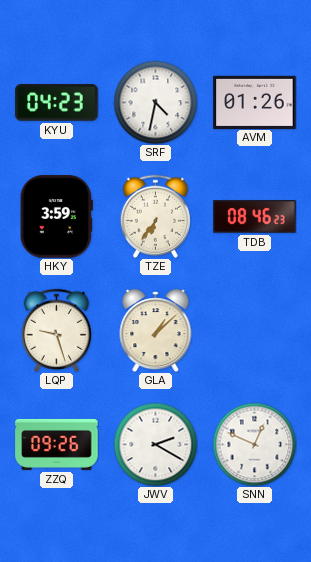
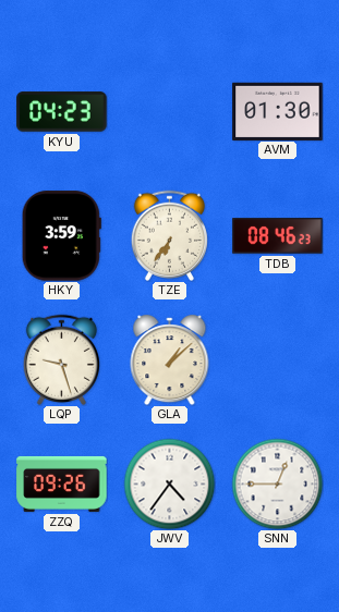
SRF: 4:32 -> none (155, 102)
AVM: 01:26 -> 01:30 (278, 111)
JWV: 2:20 -> 4:36 (169, 484)
SNN: 12:49 -> 12:45 (277, 484)
